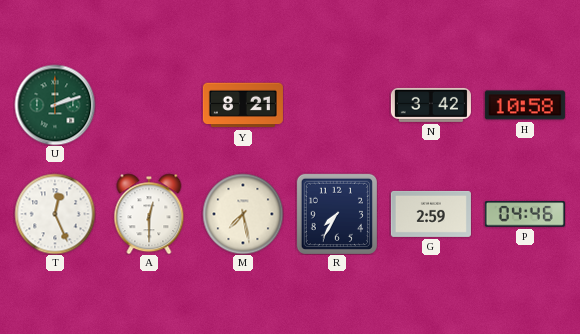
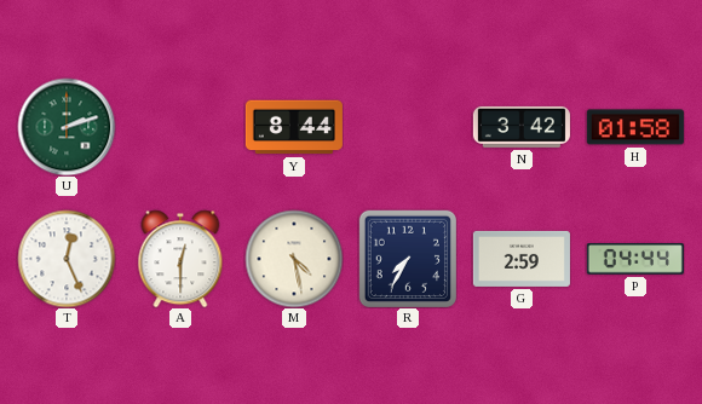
Y: 8:21 -> 8:44 (294, 127)
H: 10:58 -> 01:58 (635, 127)
M: 7:28 -> 4:28 (294, 259)
P: 04:46 -> 04:44 (635, 259)
